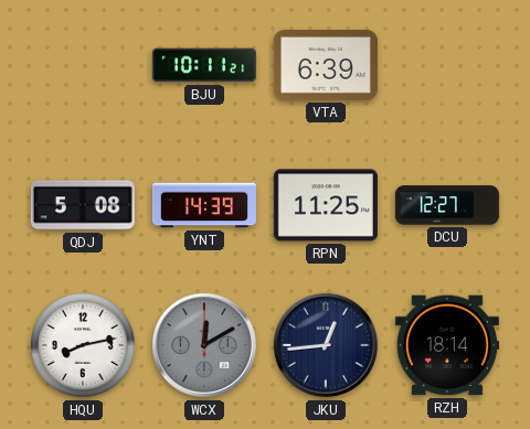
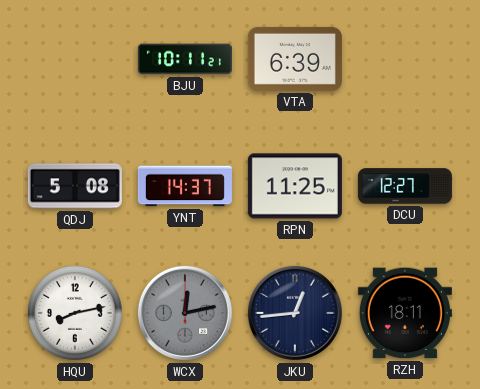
YNT: 14:39 -> 14:37 (185, 186)
WCX: 12:10 -> 12:13 (185, 313)
RZH: 18:14 -> 18:11 (405, 313)
